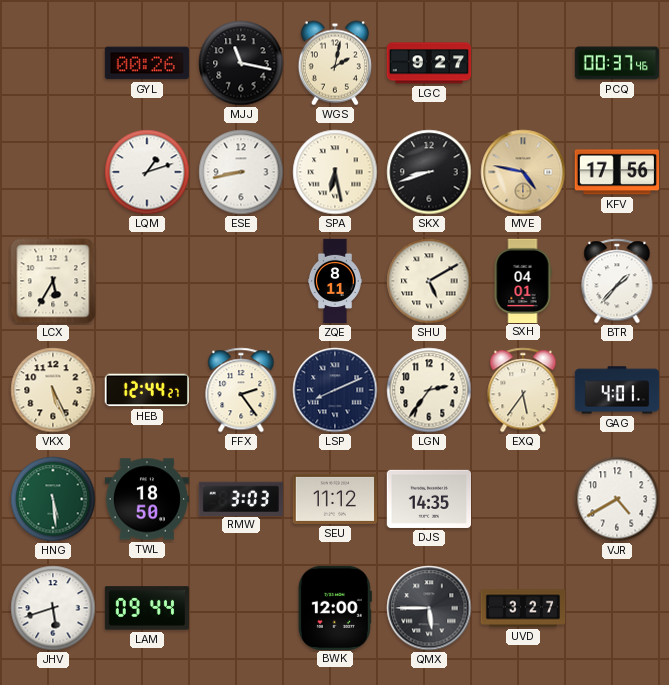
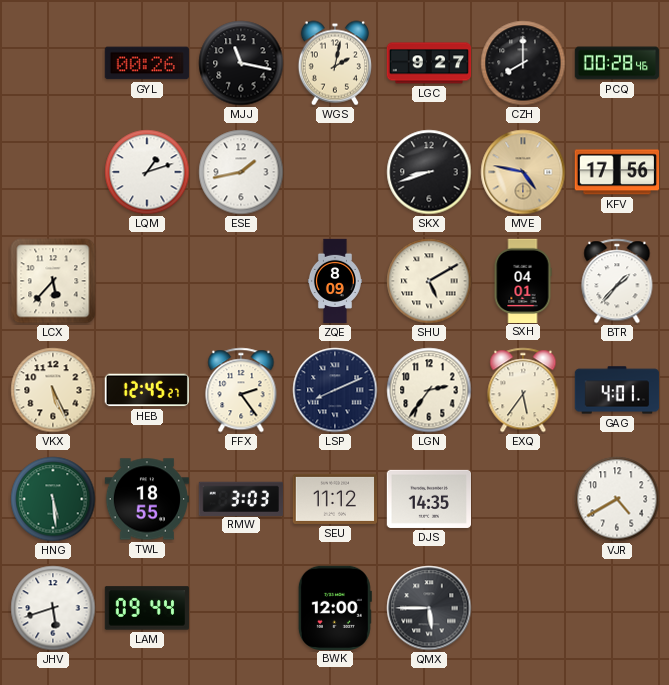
CZH: none -> 8:00 (523, 63)
PCQ: 00:37 -> 00:28 (617, 63)
ESE: 8:43 -> 1:43 (241, 172)
SPA: 6:28 -> none (335, 172)
LCX: 5:35 -> 5:37 (53, 281)
ZQE: 8:11 -> 8:09 (335, 281)
HEB: 12:44 -> 12:45 (147, 390)
TWL: 18:50 -> 18:55 (146, 499)
UVD: 3:27 -> none (523, 608)
